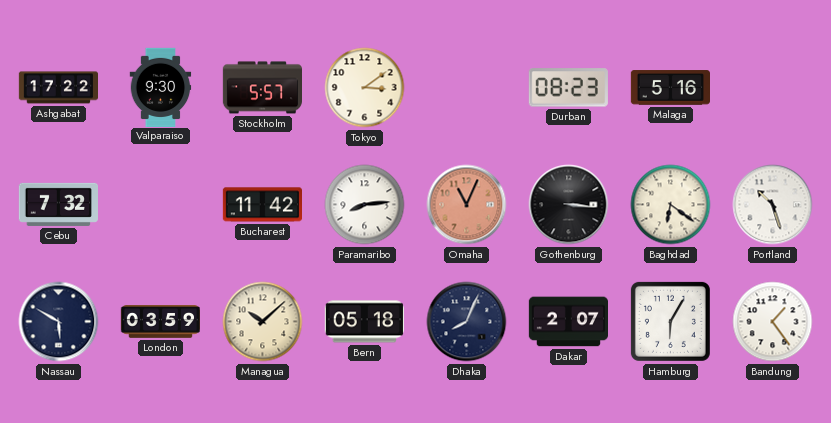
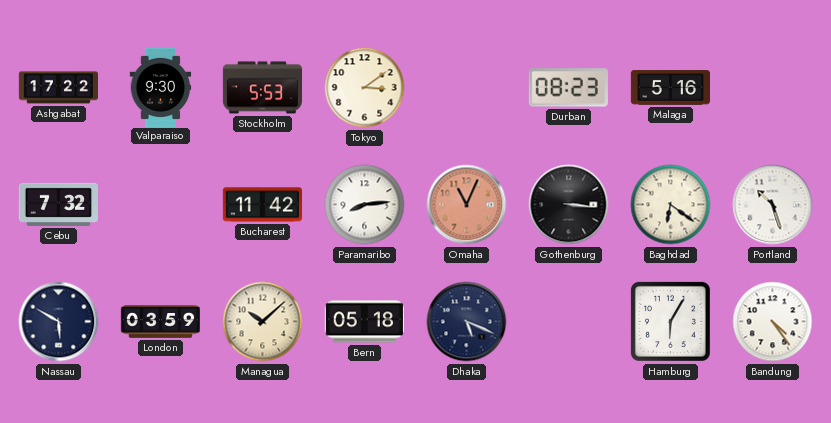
Stockholm: 5:57 -> 5:53 (262, 88)
Dhaka: 8:04 -> 5:19 (467, 322)
Dakar: 2:07 -> none (568, 322)
Bandung: 1:24 -> 4:24 (773, 322)
